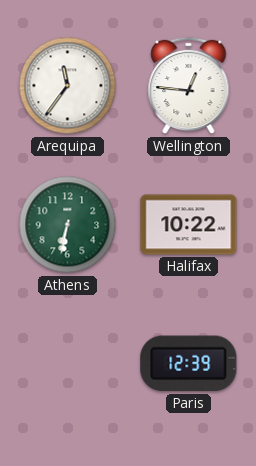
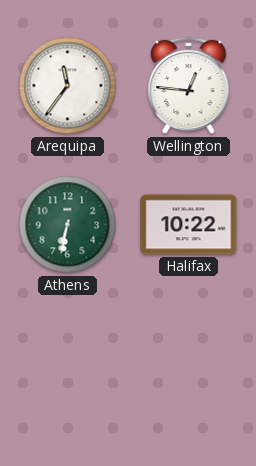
Paris: 12:39 -> none (189, 364)
